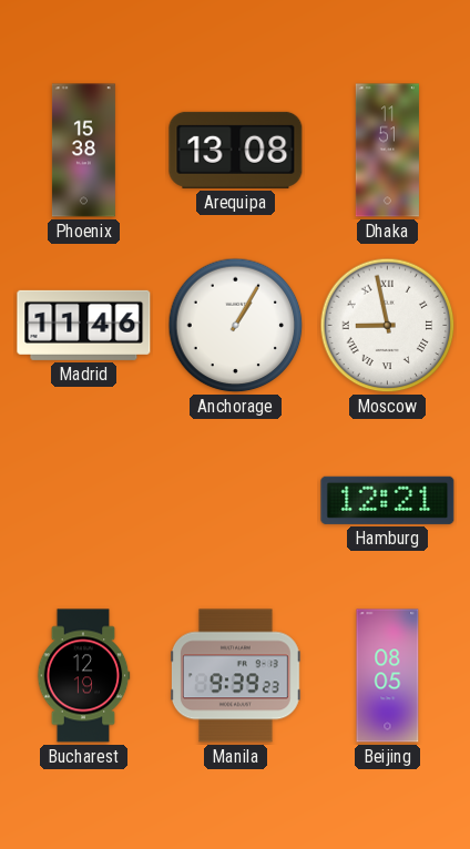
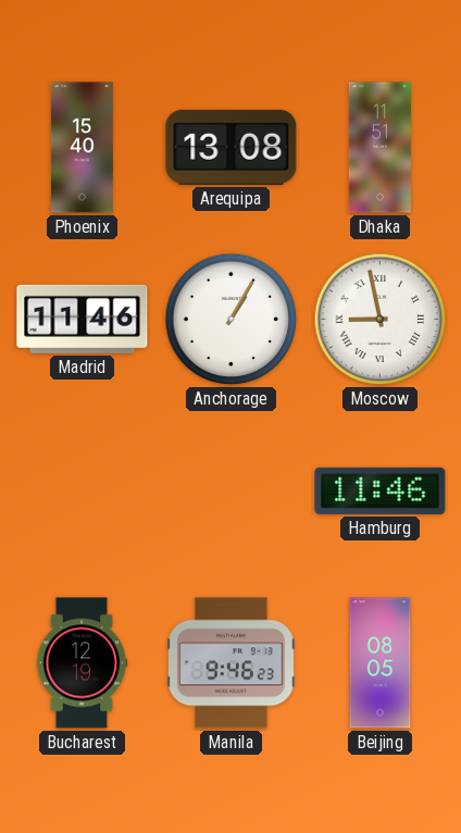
Phoenix: 15:38 -> 15:40 (82, 148)
Hamburg: 12:21 -> 11:46 (381, 490)
Manila: 9:39 -> 9:46 (232, 663)
